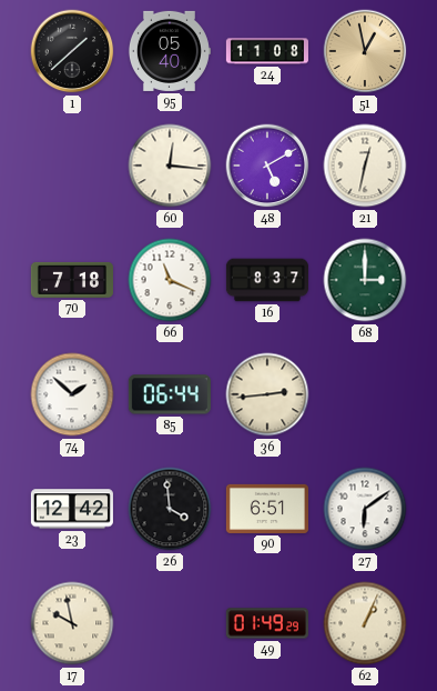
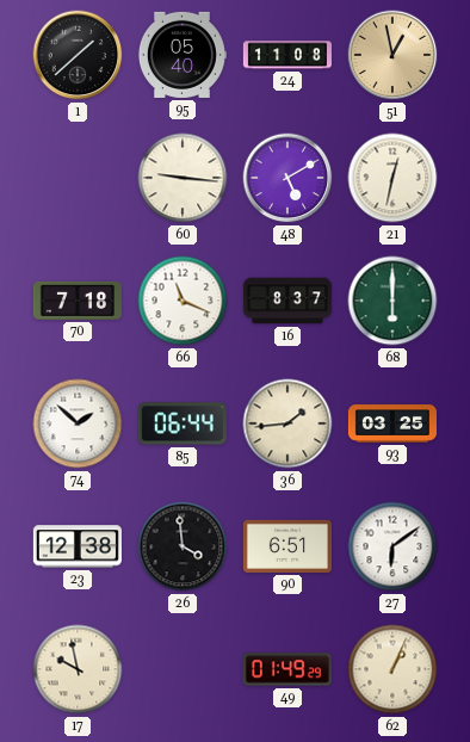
60: 12:16 -> 9:16 (183, 178)
68: 3:00 -> 6:00 (392, 301)
36: 2:44 -> 1:44 (287, 423)
93: none -> 03:25 (391, 423)
23: 12:42 -> 12:38 (78, 546)
